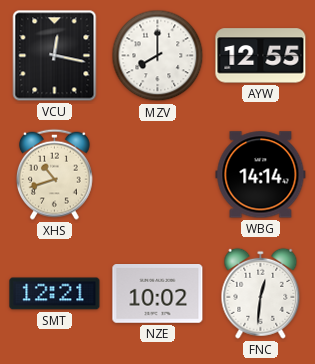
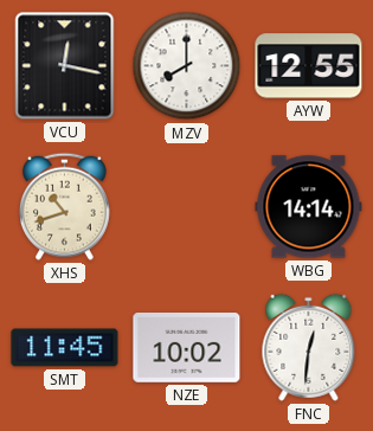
SMT: 12:21 -> 11:45 (65, 348)
